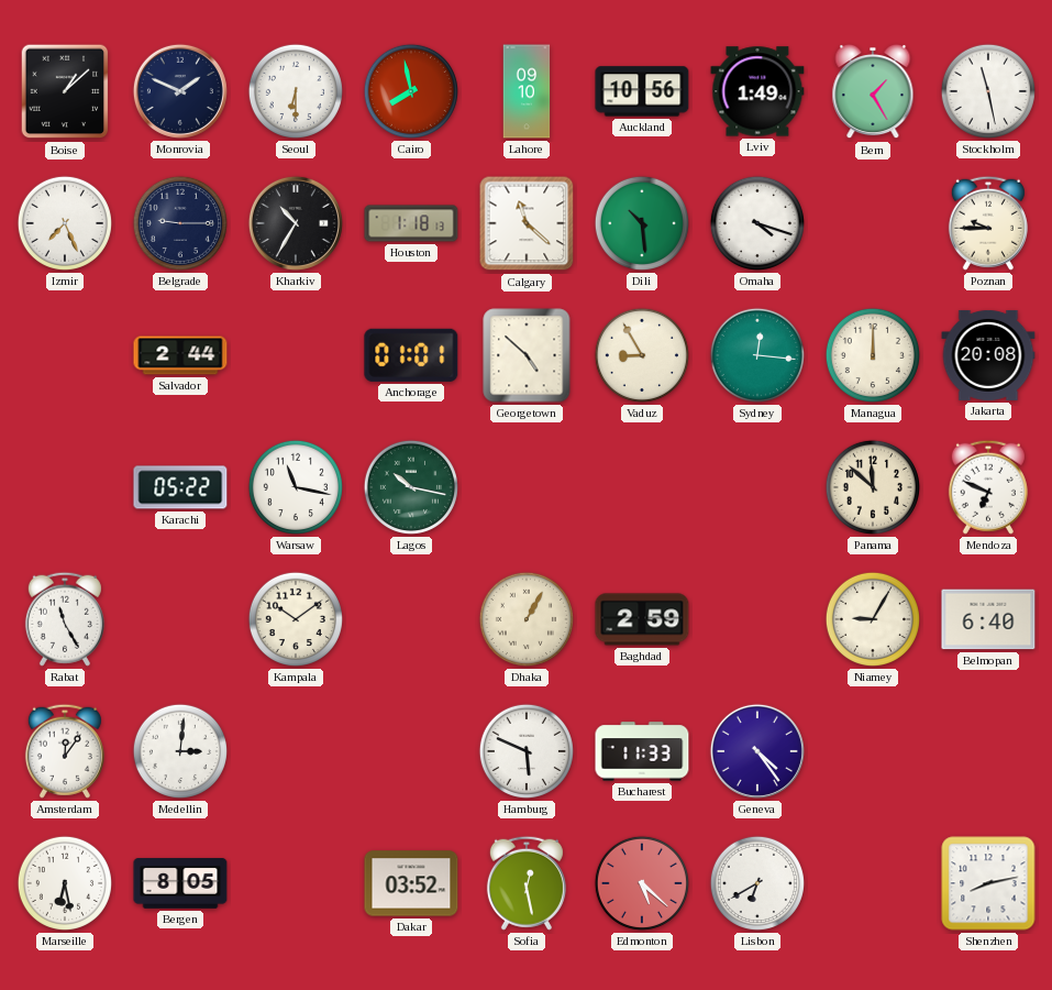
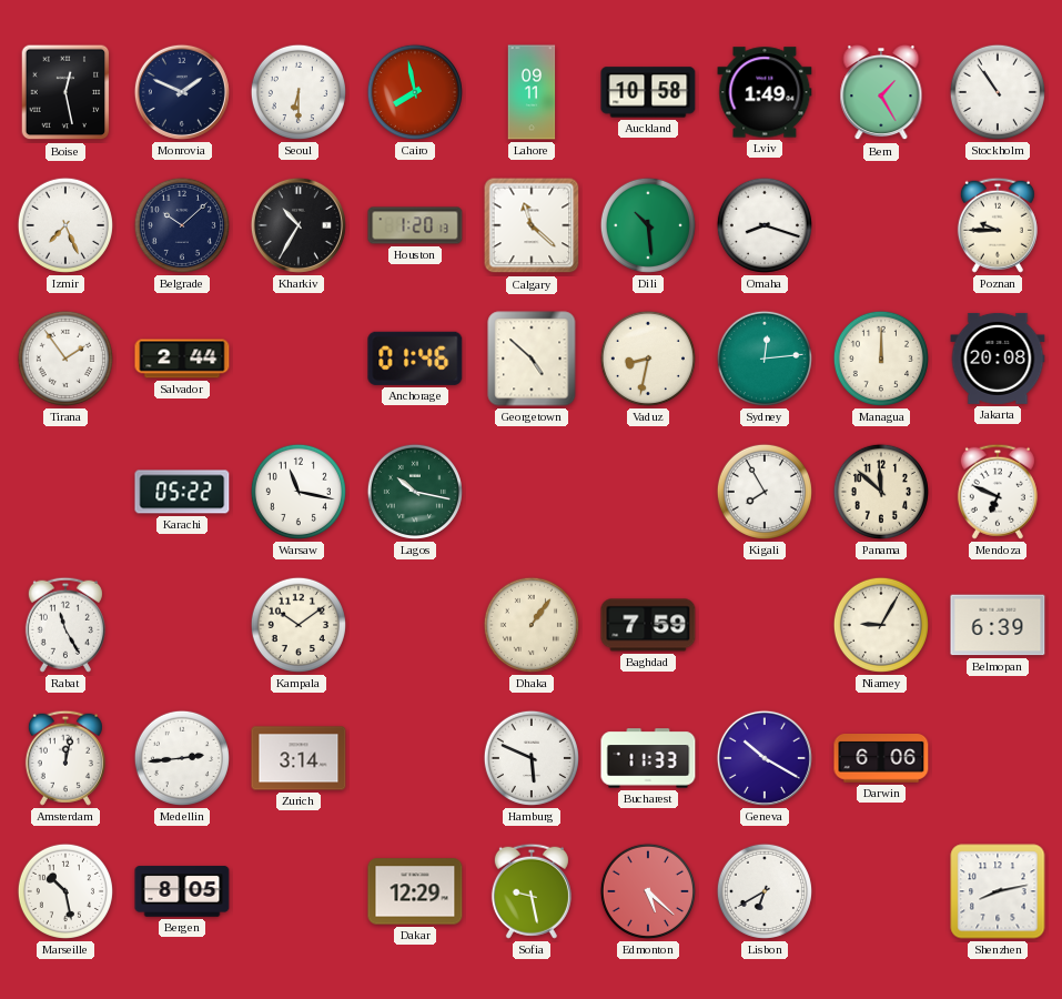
Boise: 1:08 -> 12:28 (65, 92)
Lahore: 09:10 -> 09:11 (532, 92)
Auckland: 10:56 -> 10:58 (648, 92)
Stockholm: 11:28 -> 10:54 (998, 92)
Belgrade: 9:15 -> 10:08 (182, 225)
Houston: 1:18 -> 1:20 (415, 225)
Omaha: 4:18 -> 8:18 (765, 225)
Tirana: none -> 1:54 (65, 359)
Anchorage: 01:01 -> 01:46 (415, 359)
Vaduz: 8:55 -> 8:32 (648, 359)
Sydney: 12:16 -> 12:14 (765, 359)
Kigali: none -> 7:55 (765, 492)
Dhaka: 1:05 -> 1:06 (532, 625)
Baghdad: 2:59 -> 7:59 (648, 625)
Belmopan: 6:40 -> 6:39 (998, 625)
Amsterdam: 12:06 -> 12:02 (65, 758)
Medellin: 3:01 -> 2:44 (182, 758)
Zurich: none -> 3:14 (299, 758)
Geneva: 4:24 -> 10:20 (765, 758)
Darwin: none -> 6:06 (881, 759)
Marseille: 6:28 -> 10:28 (65, 891)
Dakar: 03:52 -> 12:29 (415, 891)
Sofia: 12:28 -> 9:28 (532, 891)
